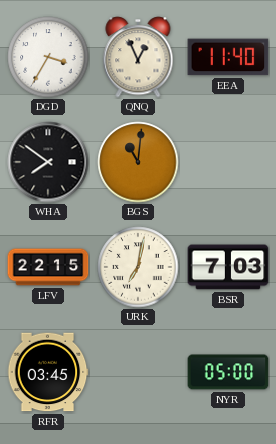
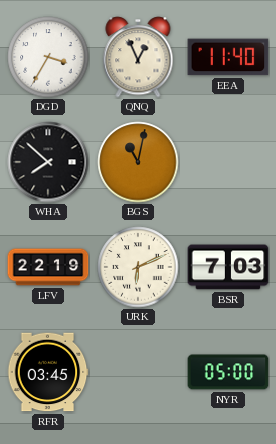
WHA: 7:51 -> 7:52 (48, 162)
BGS: 11:01 -> 11:02 (138, 162)
LFV: 22:15 -> 22:19 (48, 267)
URK: 7:02 -> 6:11 (138, 267)
